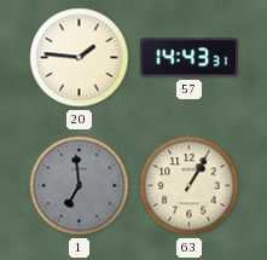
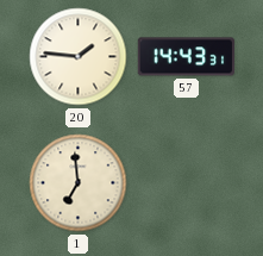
1 dial: grey -> cream (79, 183)
63: 1:05 -> none (190, 186)
